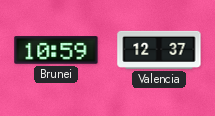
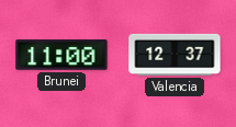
Brunei: 10:59 -> 11:00 (61, 55)
